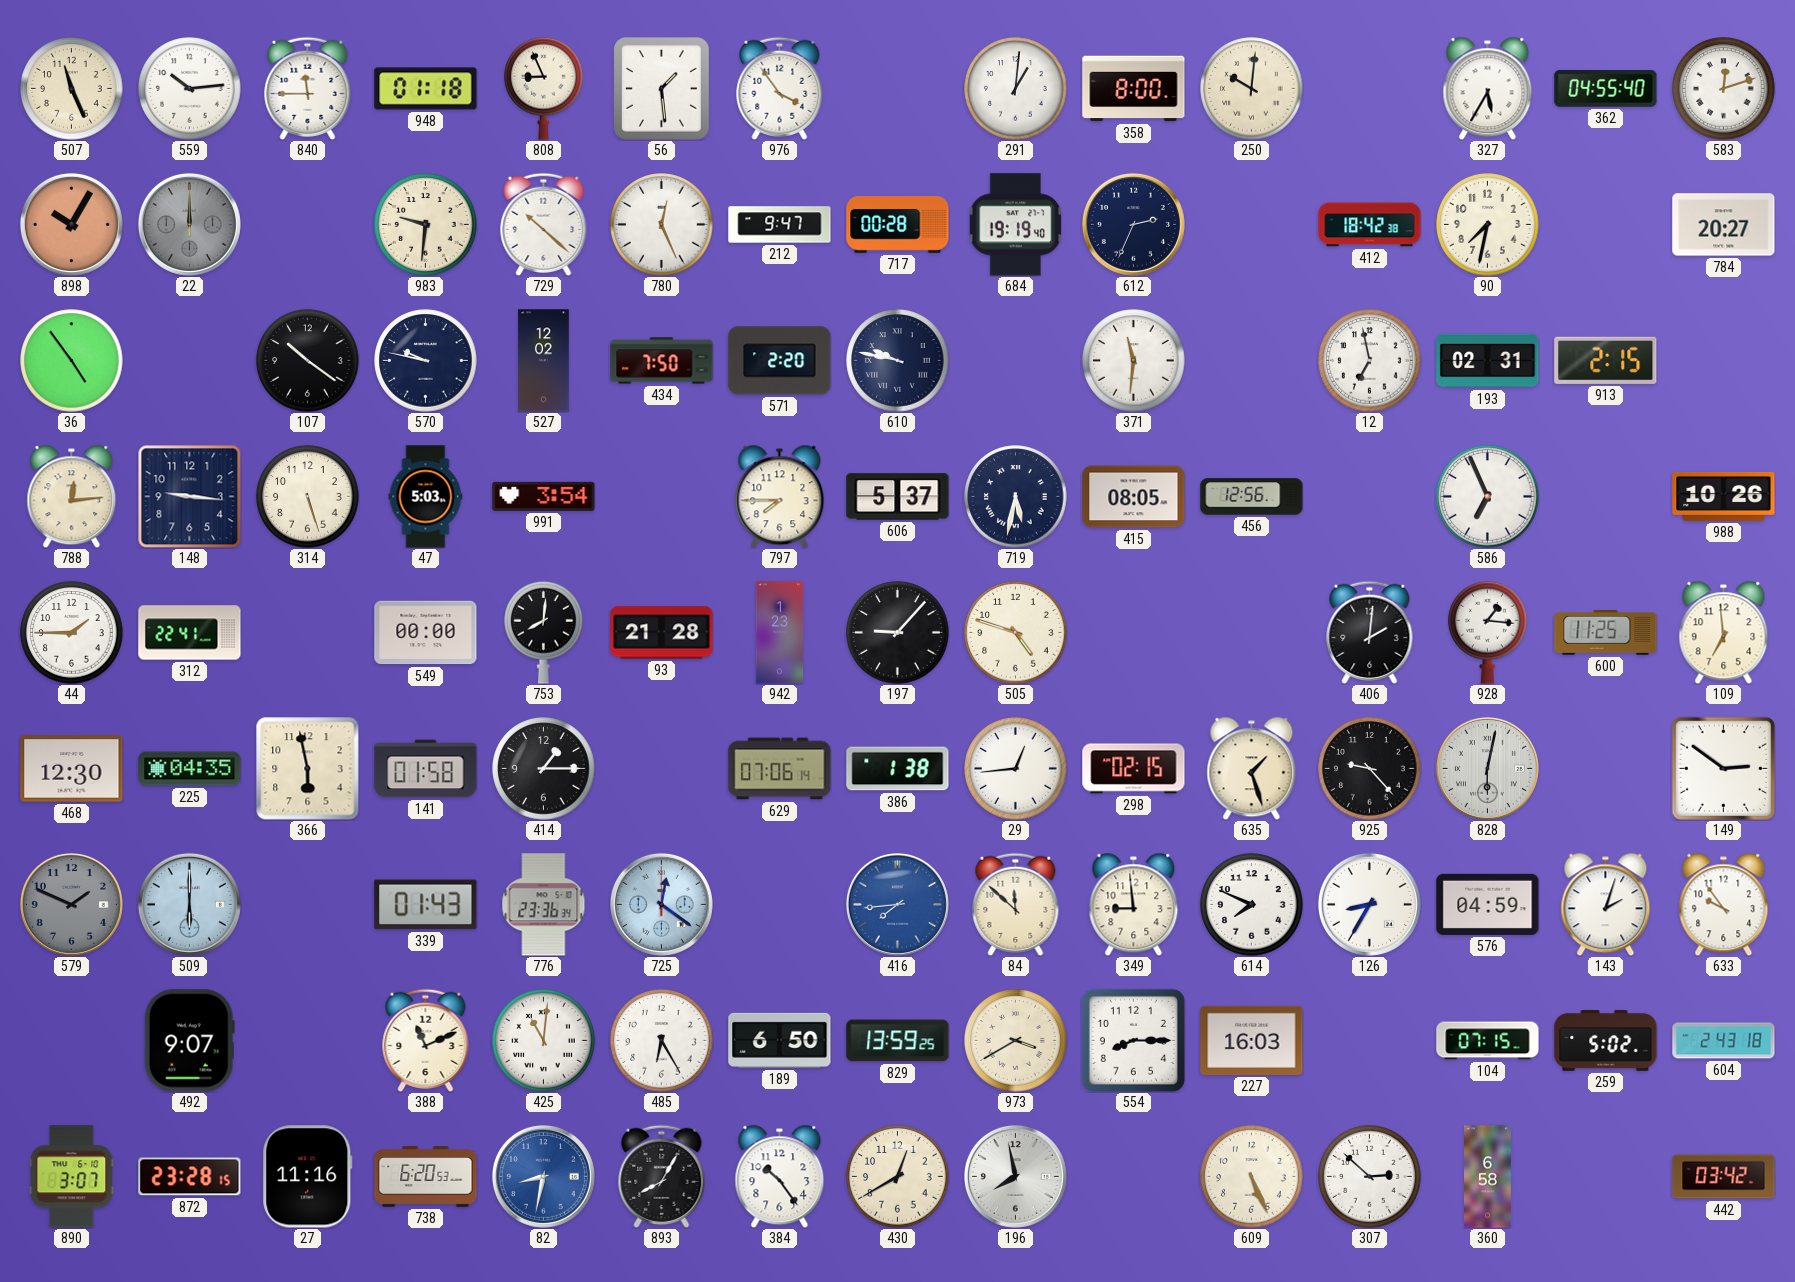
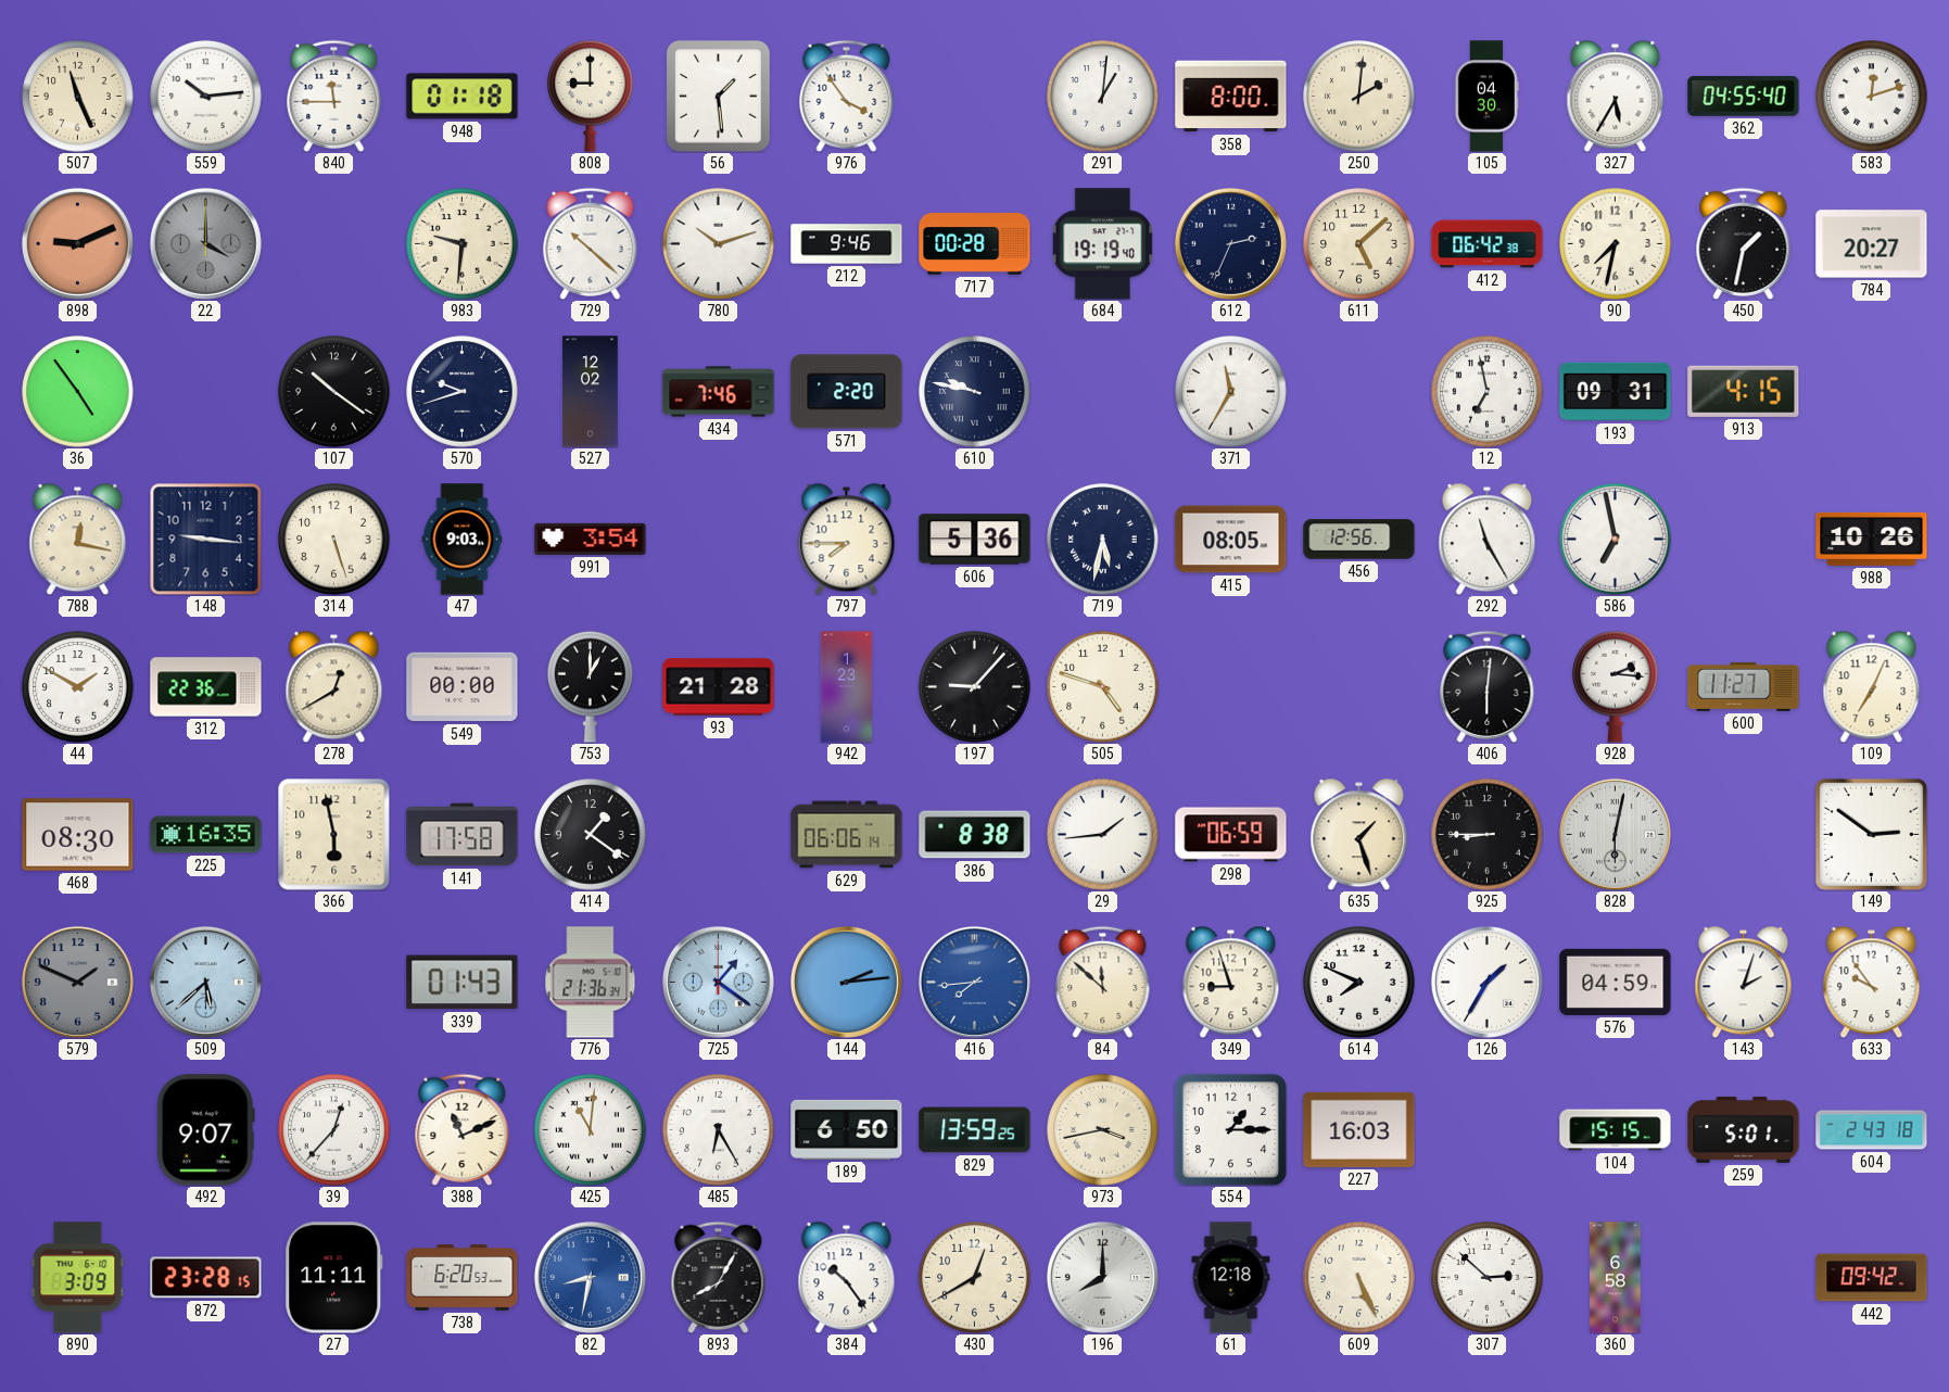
808: 8:56 -> 9:00 (591, 96)
250: 10:01 -> 2:01 (1359, 97)
105: none -> 04:30 (1486, 97)
898: 10:05 -> 9:11 (77, 243)
22: 12:00 -> 4:00 (205, 243)
780: 12:26 -> 10:12 (719, 244)
212: 9:47 -> 9:46 (847, 244)
611: none -> 5:08 (1359, 244)
412: 18:42 -> 06:42 (1488, 244)
450: none -> 1:32 (1744, 243)
570: 9:47 -> 9:42 (463, 392)
434: 7:50 -> 7:46 (719, 392)
371: 11:31 -> 11:35 (1231, 392)
193: 02:31 -> 09:31 (1616, 392)
913: 2:15 -> 4:15 (1744, 391)
788: 12:14 -> 12:17 (78, 539)
47: 5:03 -> 9:03 (463, 540)
606: 5:37 -> 5:36 (975, 540)
292: none -> 11:25 (1488, 539)
586: 6:56 -> 6:58 (1616, 540)
44: 1:45 -> 1:50 (78, 687)
312: 22:41 -> 22:36 (206, 687)
278: none -> 12:40 (334, 686)
753: 8:01 -> 1:00 (591, 686)
406: 2:01 -> 6:01 (1488, 686)
928: 1:16 -> 2:16 (1616, 686)
600: 11:25 -> 11:27 (1744, 686)
109: 6:59 -> 7:04 (1872, 686)
468: 12:30 -> 08:30 (78, 835)
225: 04:35 -> 16:35 (206, 835)
141: 01:58 -> 17:58 (463, 835)
414: 1:15 -> 1:21 (591, 835)
629: 07:06 -> 06:06 (847, 835)
386: 1:38 -> 8:38 (975, 835)
29: 12:44 -> 1:44 (1103, 835)
298: 02:15 -> 06:59 (1231, 835)
925: 9:23 -> 8:45 (1488, 835)
509: 6:00 -> 5:38 (205, 982)
776: 23:36 -> 21:36 (591, 983)
725: 12:21 -> 1:21 (718, 982)
144: none -> 2:14 (846, 982)
349: 8:59 -> 8:57 (1231, 982)
126: 8:35 -> 1:35 (1486, 982)
39: none -> 12:37 (334, 1130)
973: 3:40 -> 3:43 (1103, 1130)
554: 8:15 -> 1:15 (1230, 1129)
104: 07:15 -> 15:15 (1616, 1130)
259: 5:02 -> 5:01 (1744, 1129)
890: 3:07 -> 3:09 (78, 1278)
27: 11:16 -> 11:11 (334, 1278)
196: 7:58 -> 8:00 (1102, 1277)
61: none -> 12:18 (1231, 1278)
442: 03:42 -> 09:42 (1872, 1278)
